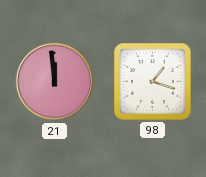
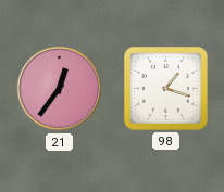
21: 11:59 -> 12:36 (60, 89)
